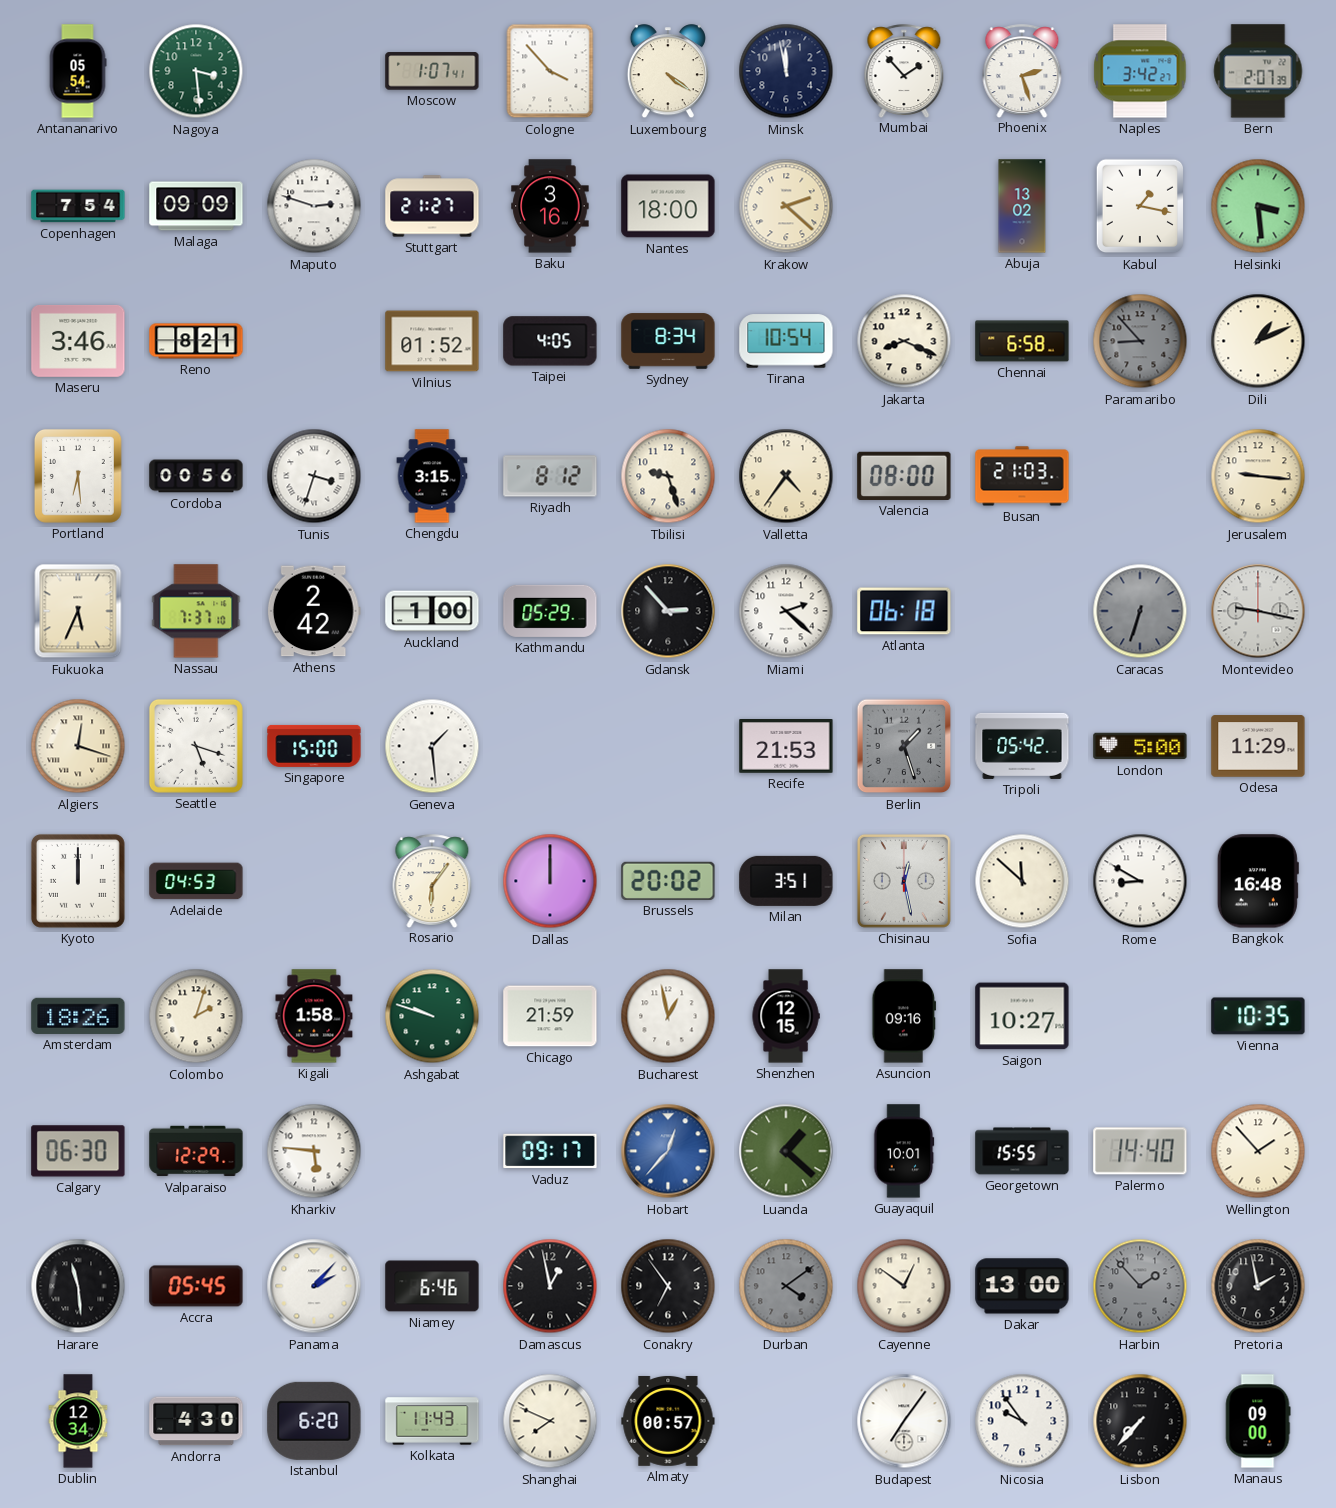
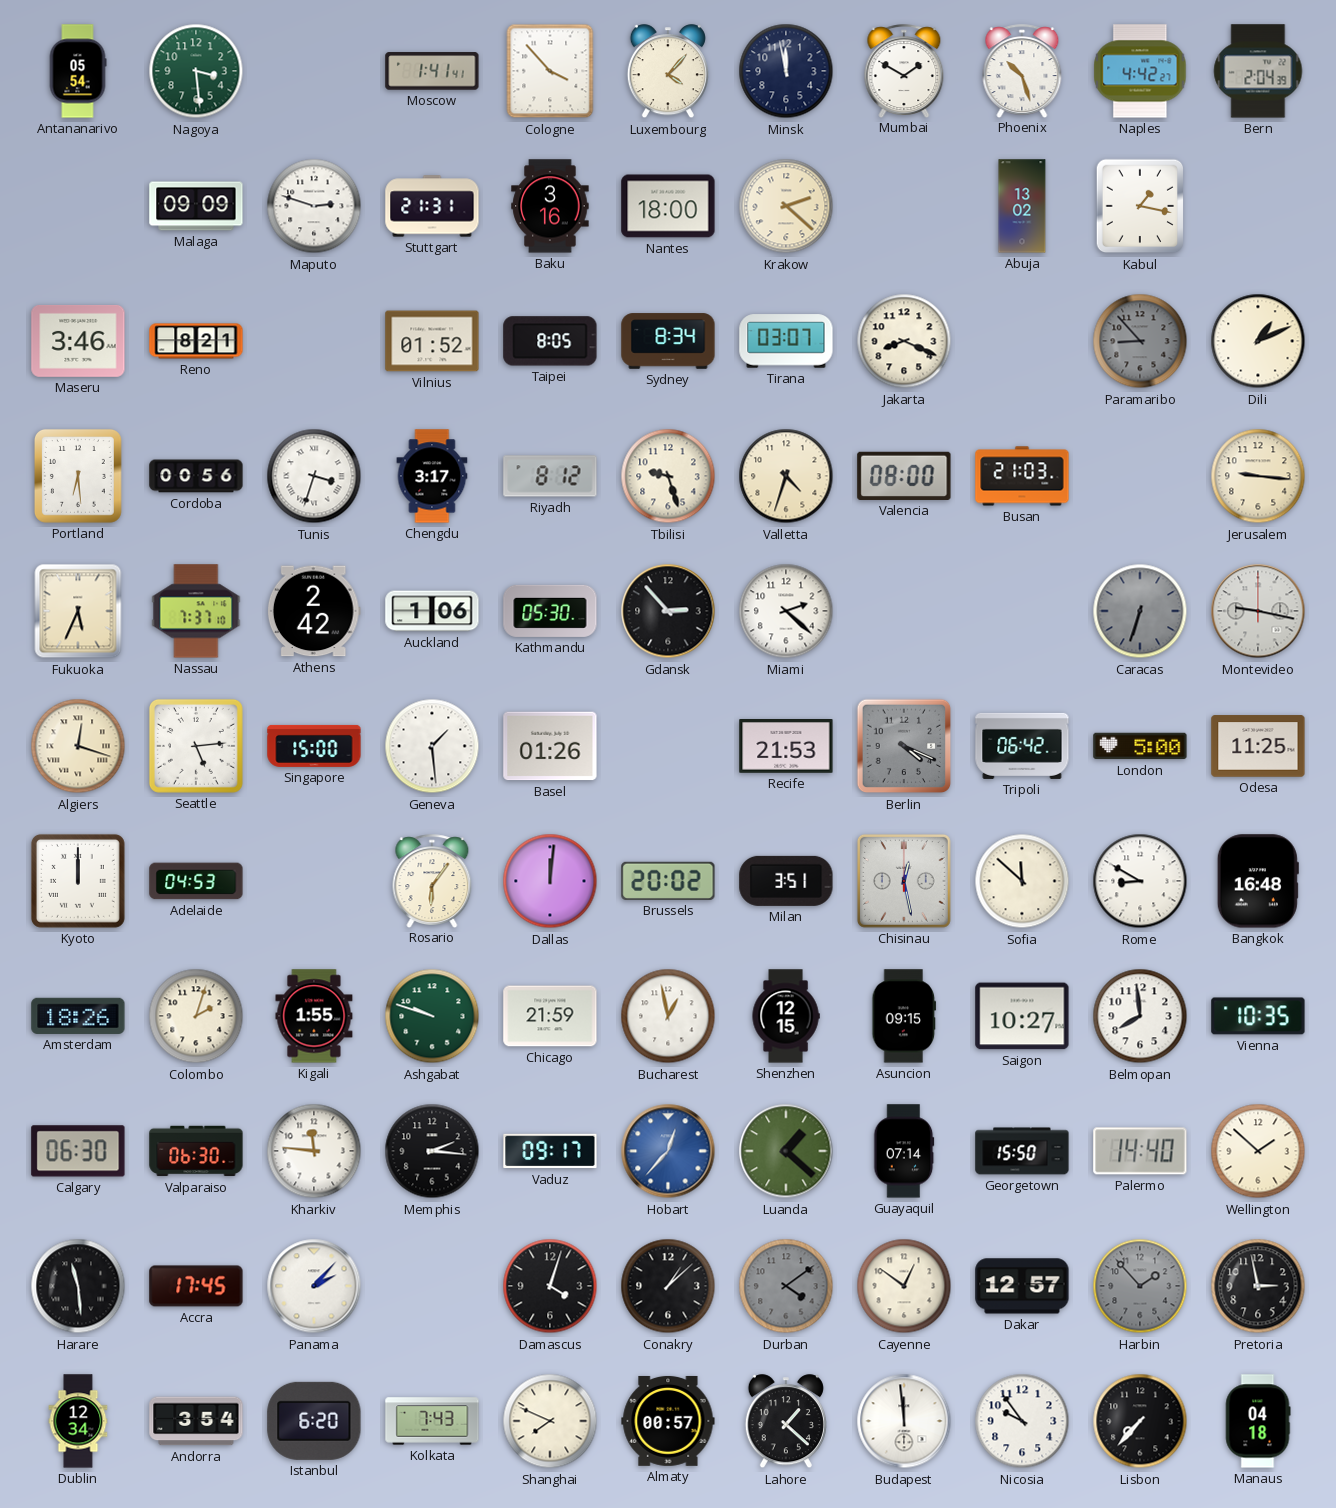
Moscow: 1:07 -> 1:41 (432, 71)
Luxembourg: 4:21 -> 4:07 (668, 72)
Mumbai: 1:53 -> 1:50 (904, 71)
Phoenix: 2:27 -> 10:27 (1022, 71)
Naples: 3:42 -> 4:42 (1140, 71)
Bern: 2:07 -> 2:04 (1258, 71)
Copenhagen: 7:54 -> none (78, 206)
Stuttgart: 21:27 -> 21:31 (432, 206)
Helsinki: 3:29 -> none (1258, 206)
Taipei: 4:05 -> 8:05 (550, 341)
Tirana: 10:54 -> 03:07 (786, 341)
Chennai: 6:58 -> none (1022, 341)
Chengdu: 3:15 -> 3:17 (432, 476)
Valletta: 4:36 -> 4:33 (786, 476)
Auckland: 1:00 -> 1:06 (432, 611)
Kathmandu: 05:29 -> 05:30 (550, 611)
Atlanta: 06:18 -> none (904, 611)
Seattle: 5:18 -> 5:14 (196, 746)
Basel: none -> 01:26 (550, 746)
Berlin: 1:27 -> 4:19 (904, 746)
Tripoli: 05:42 -> 06:42 (1022, 746)
Odesa: 11:29 -> 11:25 (1258, 746)
Dallas: 12:00 -> 12:01 (550, 881)
Kigali: 1:58 -> 1:55 (314, 1016)
Asuncion: 09:16 -> 09:15 (904, 1016)
Belmopan: none -> 7:59 (1140, 1016)
Valparaiso: 12:29 -> 06:30 (196, 1151)
Kharkiv: 5:46 -> 11:46 (314, 1151)
Memphis: none -> 2:16 (432, 1151)
Guayaquil: 10:01 -> 07:14 (904, 1151)
Georgetown: 15:55 -> 15:50 (1022, 1151)
Wellington: 1:53 -> 1:52 (1258, 1151)
Accra: 05:45 -> 17:45 (196, 1286)
Niamey: 6:46 -> none (432, 1286)
Damascus: 12:58 -> 4:03 (550, 1286)
Conakry: 6:54 -> 1:08 (668, 1286)
Dakar: 13:00 -> 12:57 (1022, 1286)
Pretoria: 1:58 -> 2:58 (1258, 1286)
Andorra: 4:30 -> 3:54 (196, 1421)
Kolkata: 11:43 -> 7:43 (432, 1421)
Lahore: none -> 1:22 (786, 1422)
Budapest: 7:06 -> 11:59 (904, 1421)
Manaus: 09:00 -> 04:18 (1258, 1421)
